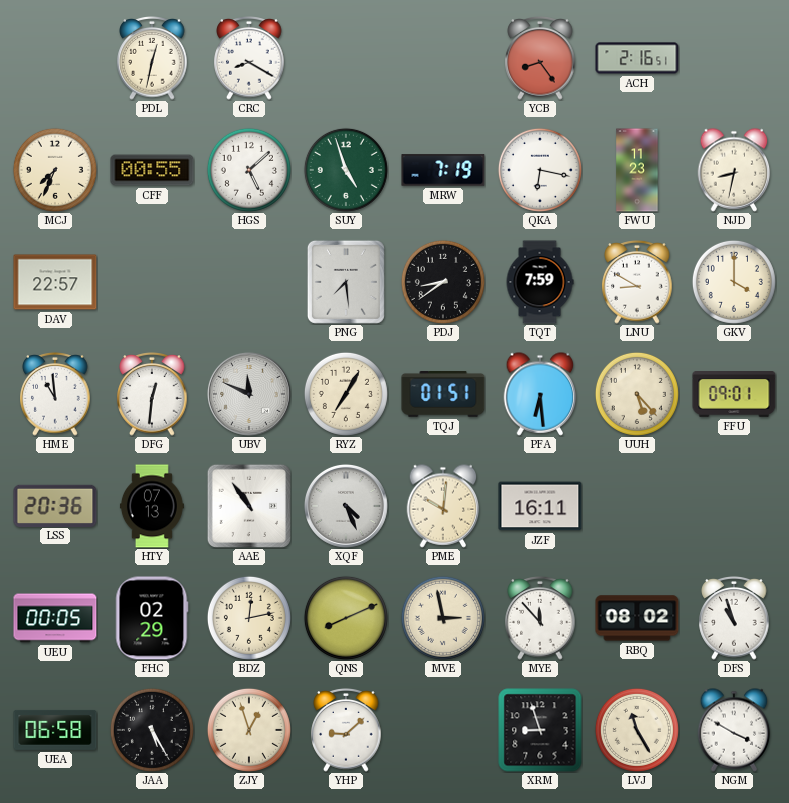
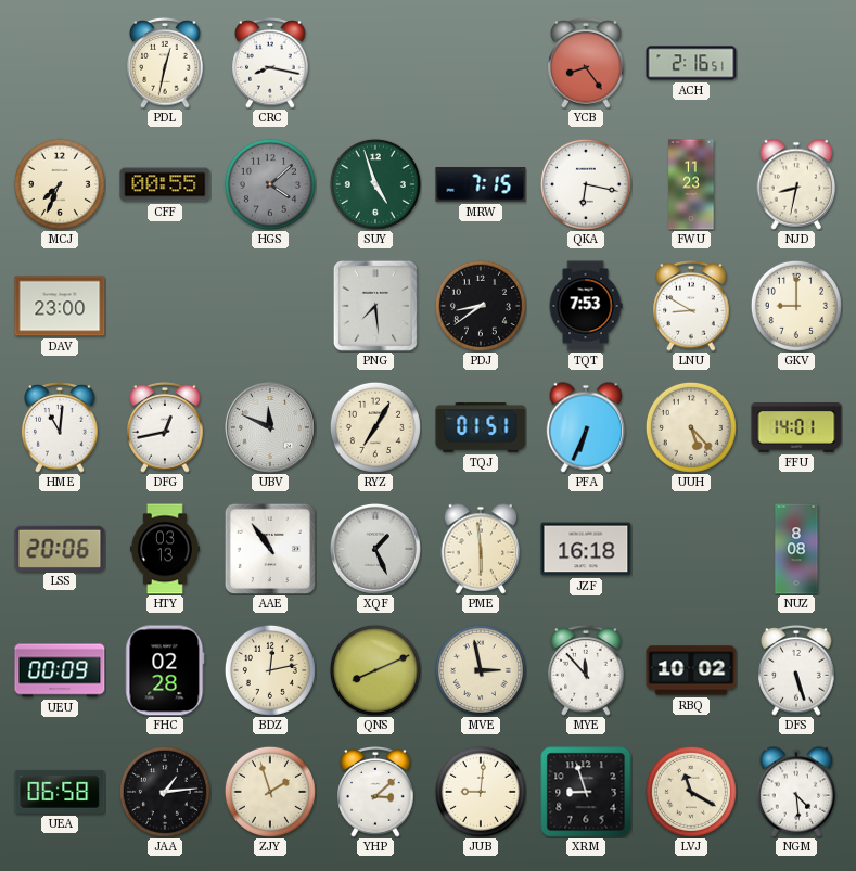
CRC: 8:20 -> 8:17 (270, 63)
HGS: 5:08 -> 4:08 (270, 184)
HGS dial: white -> grey (270, 184)
MRW: 7:19 -> 7:15 (481, 184)
DAV: 22:57 -> 23:00 (60, 306)
TQT: 7:59 -> 7:53 (586, 306)
GKV: 4:00 -> 9:00 (796, 306)
HME: 10:59 -> 11:01 (60, 427)
DFG: 12:31 -> 12:43 (165, 427)
PFA: 6:29 -> 6:34 (586, 427)
FFU: 09:01 -> 14:01 (796, 428)
LSS: 20:36 -> 20:06 (60, 548)
HTY: 07:13 -> 03:13 (165, 549)
XQF: 4:26 -> 1:26 (375, 549)
PME: 10:01 -> 5:59 (481, 549)
JZF: 16:11 -> 16:18 (586, 549)
NUZ: none -> 8:08 (796, 549)
UEU: 00:05 -> 00:09 (60, 670)
FHC: 02:29 -> 02:28 (165, 670)
RBQ: 08:02 -> 10:02 (691, 670)
DFS: 10:57 -> 5:27 (796, 670)
JAA: 5:25 -> 1:14 (165, 792)
ZJY: 12:57 -> 1:57 (270, 792)
YHP: 9:08 -> 3:08 (375, 792)
JUB: none -> 9:01 (481, 792)
LVJ: 11:25 -> 11:20 (691, 792)
NGM: 3:50 -> 4:29 (796, 792)
